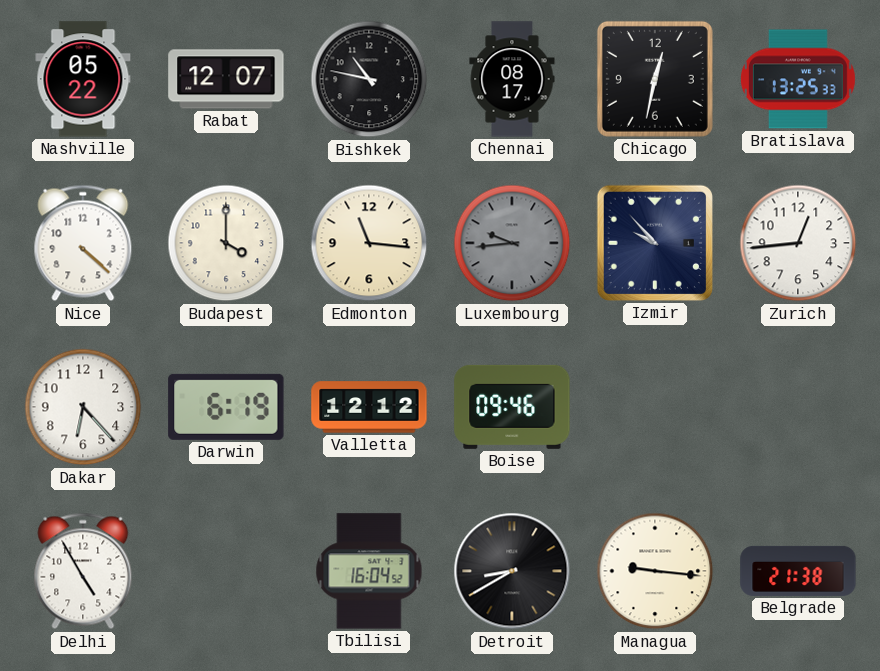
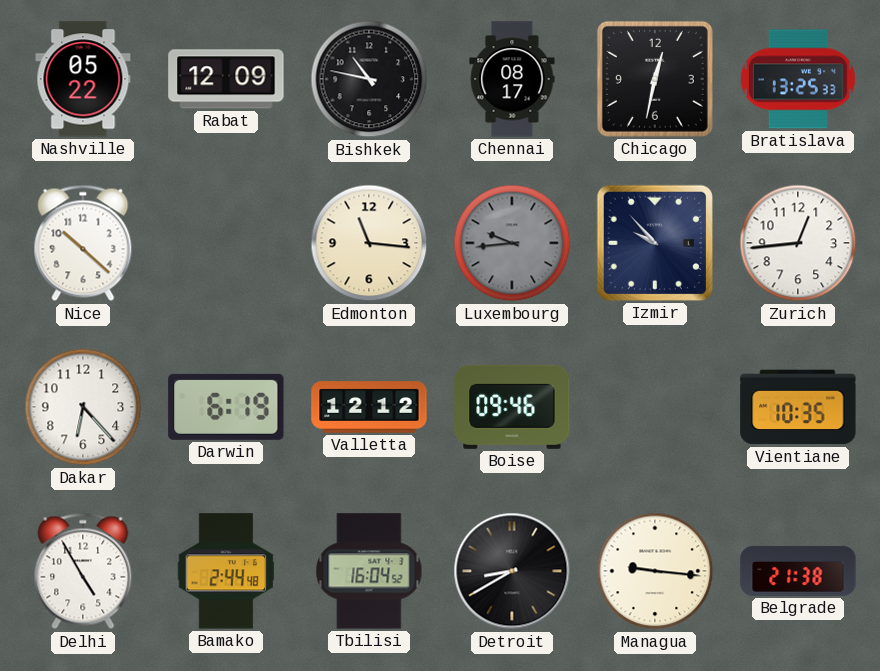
Rabat: 12:07 -> 12:09 (226, 79)
Nice: 4:22 -> 10:22 (83, 243)
Budapest: 4:00 -> none (226, 243)
Vientiane: none -> 10:35 (798, 407)
Bamako: none -> 2:44 (226, 571)
